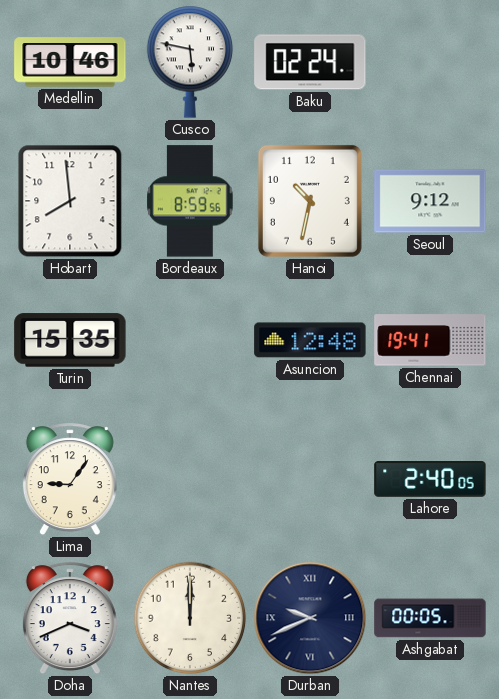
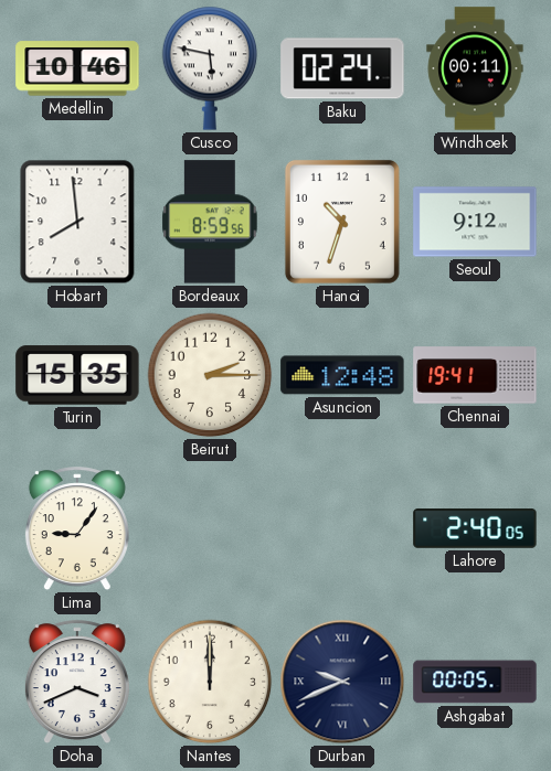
Windhoek: none -> 00:11 (475, 68)
Hanoi: 10:32 -> 10:33 (342, 222)
Beirut: none -> 2:15 (210, 375)
